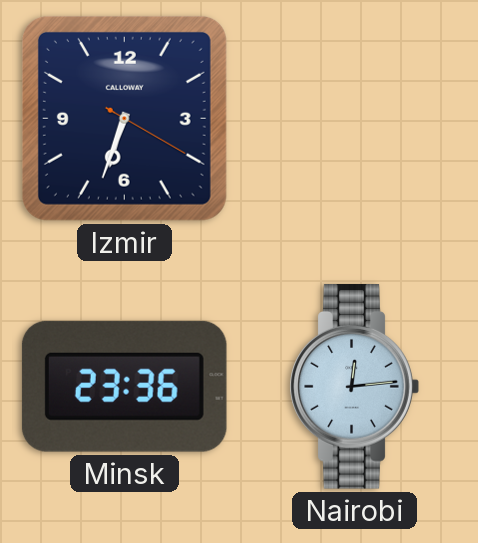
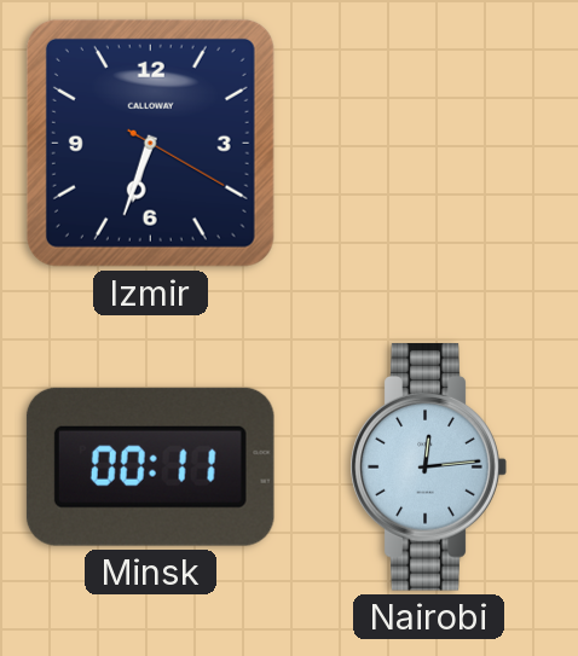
Minsk: 23:36 -> 00:11 (150, 466)
